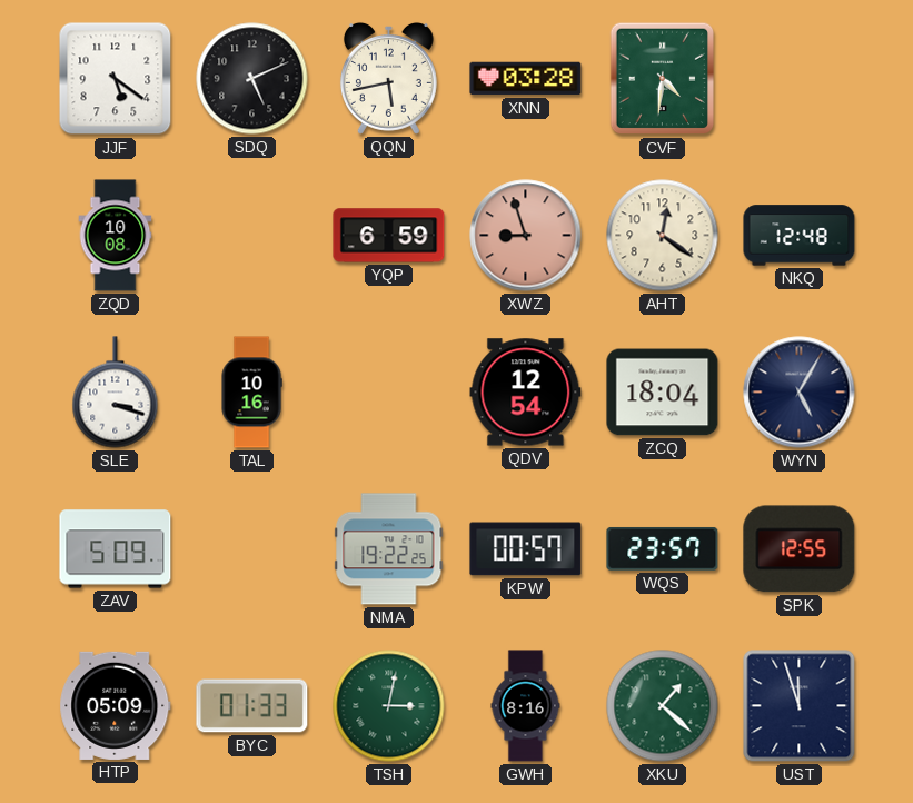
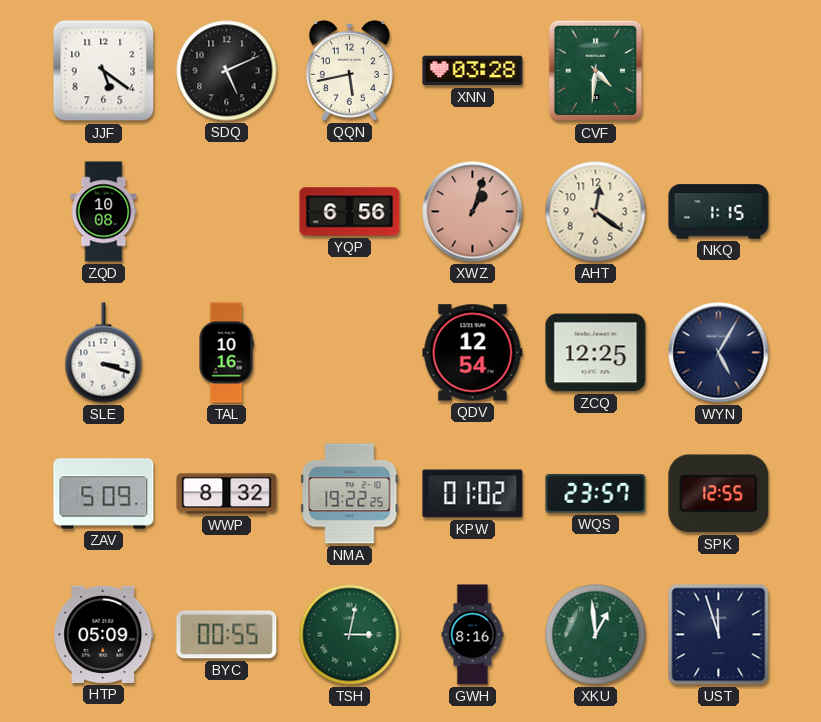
YQP: 6:59 -> 6:56 (350, 212)
XWZ: 8:57 -> 1:03 (473, 212)
NKQ: 12:48 -> 1:15 (719, 212)
ZCQ: 18:04 -> 12:25 (596, 353)
WWP: none -> 8:32 (227, 494)
KPW: 00:57 -> 01:02 (473, 494)
BYC: 01:33 -> 00:55 (227, 635)
XKU: 1:22 -> 12:59 (596, 635)
